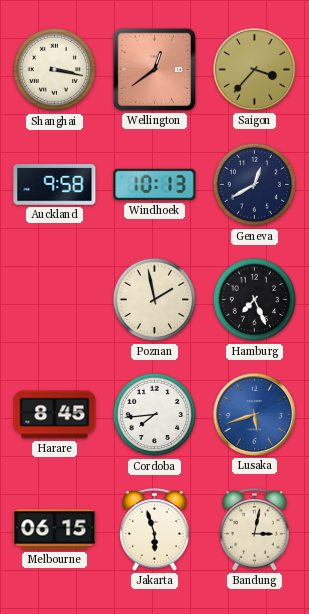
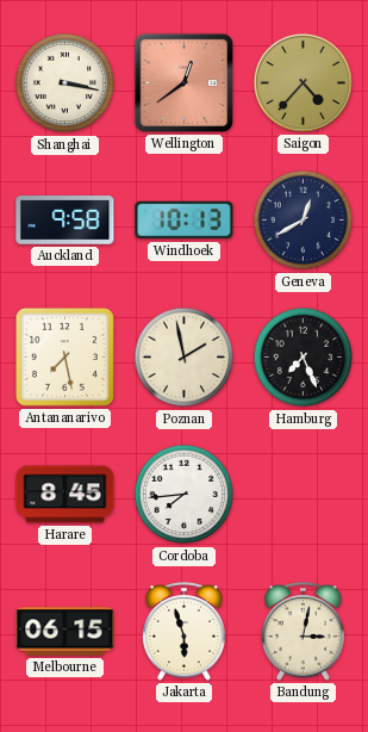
Saigon: 3:37 -> 4:37 (302, 82)
Antananarivo: none -> 7:28 (64, 356)
Lusaka: 5:42 -> none (254, 414)
